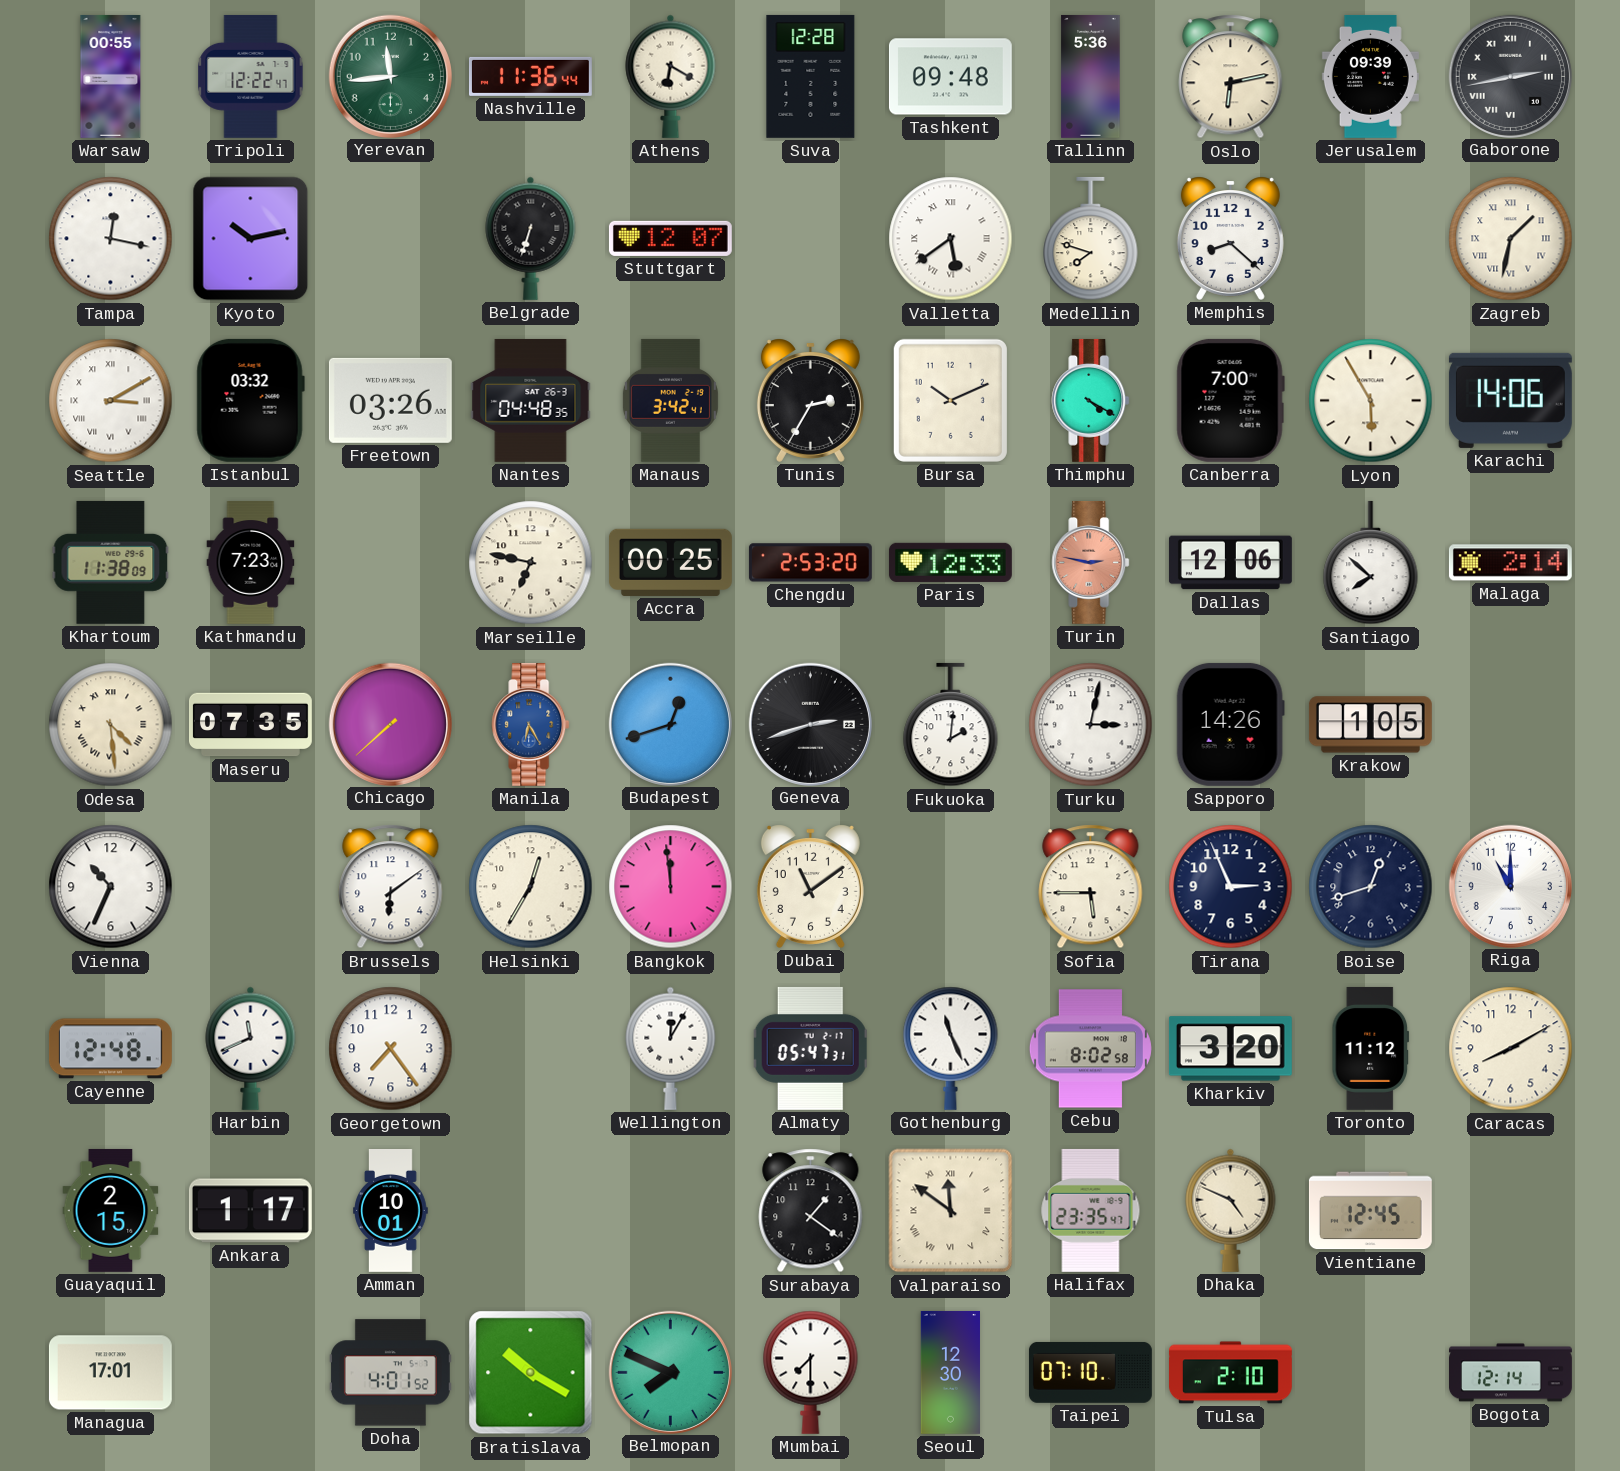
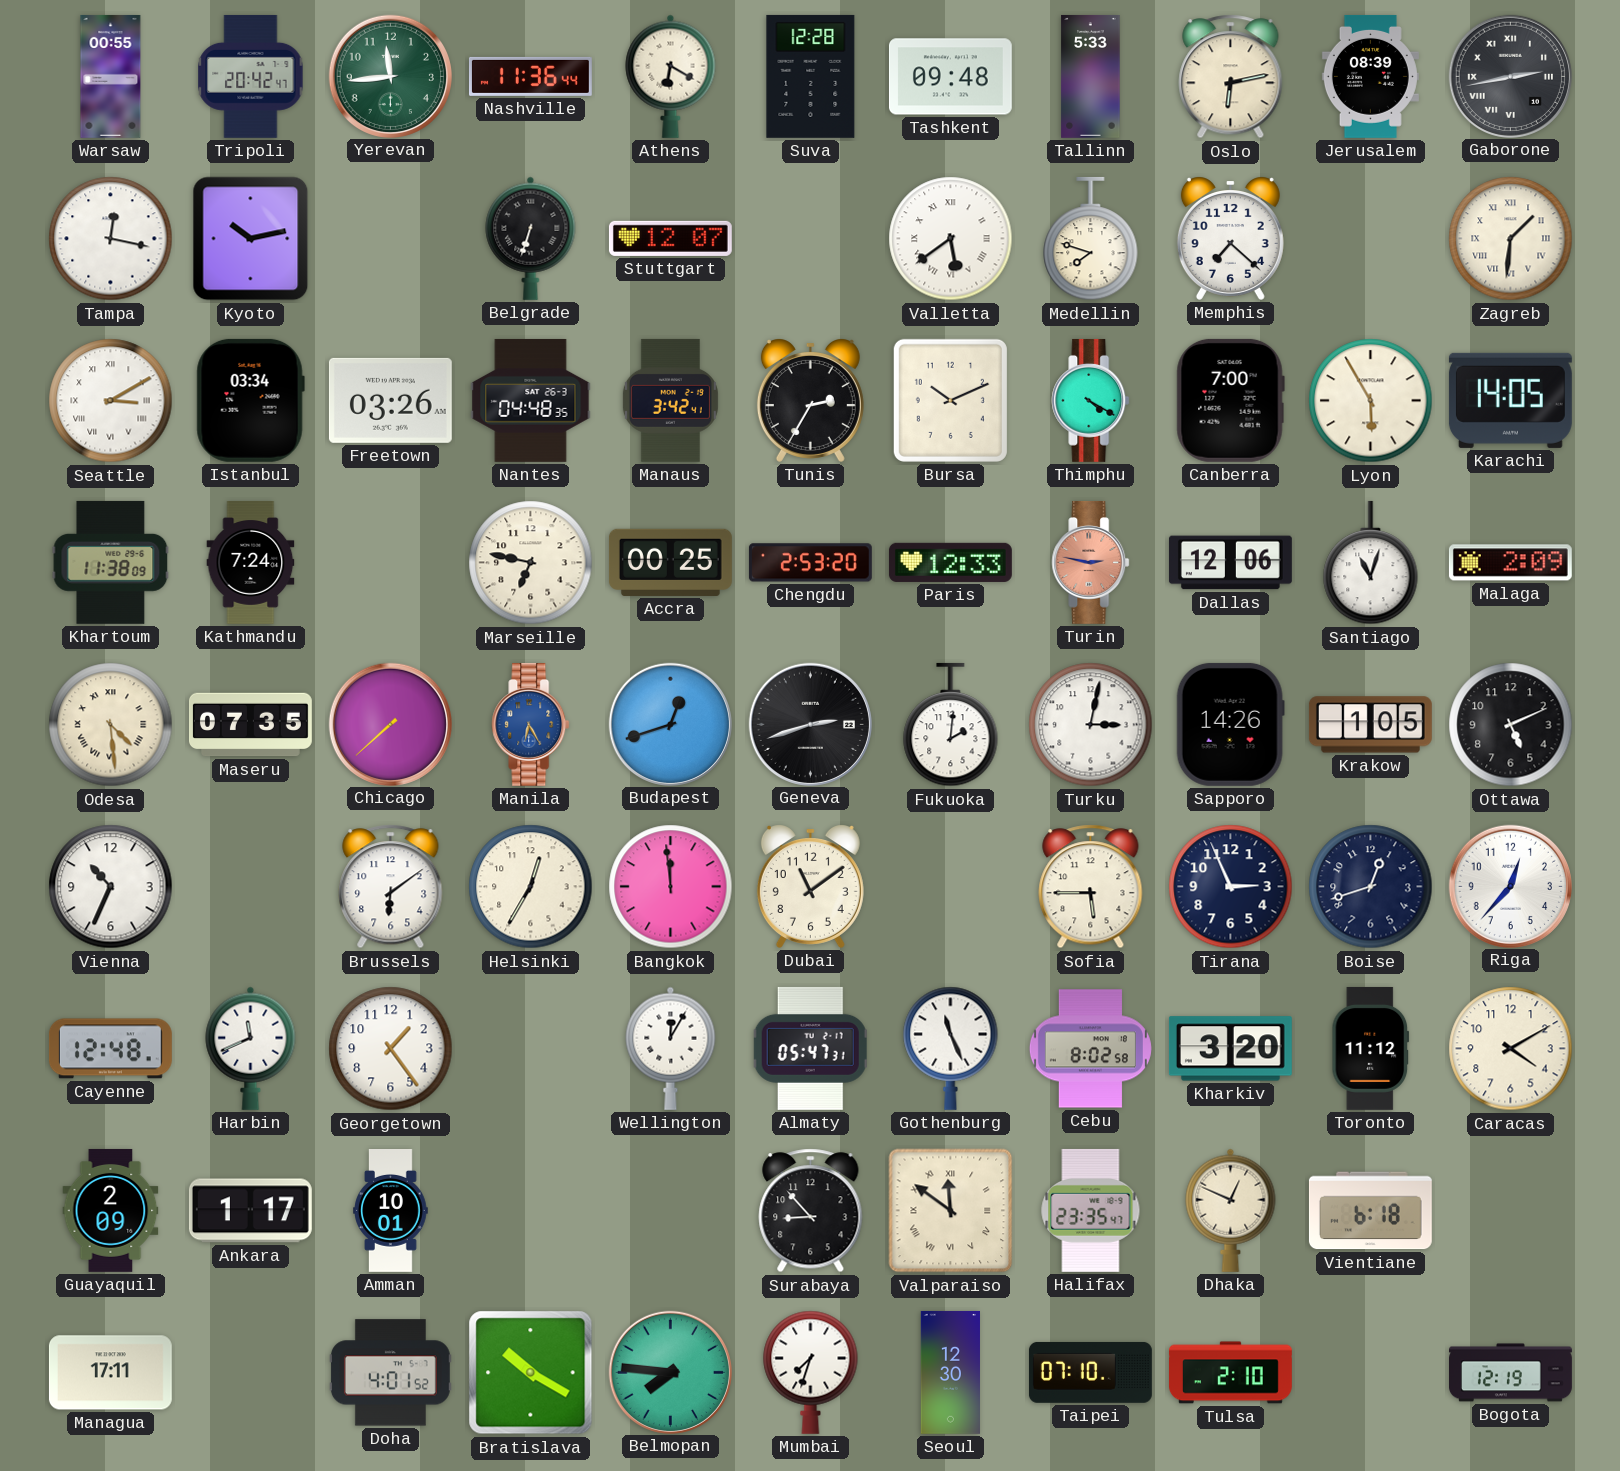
Tripoli: 12:22 -> 20:42 (251, 76)
Tallinn: 5:36 -> 5:33 (1091, 76)
Jerusalem: 09:39 -> 08:39 (1370, 76)
Memphis: 8:22 -> 7:22 (1230, 238)
Zagreb: 1:32 -> 1:31 (1511, 239)
Istanbul: 03:32 -> 03:34 (250, 400)
Karachi: 14:06 -> 14:05 (1510, 400)
Kathmandu: 7:23 -> 7:24 (251, 563)
Santiago: 7:52 -> 11:03 (1371, 563)
Malaga: 2:14 -> 2:09 (1510, 563)
Ottawa: none -> 5:11 (1511, 725)
Riga: 11:00 -> 12:37 (1510, 886)
Georgetown: 7:24 -> 1:24 (391, 1049)
Caracas: 8:10 -> 4:10 (1511, 1049)
Guayaquil: 2:15 -> 2:09 (111, 1210)
Surabaya: 1:21 -> 8:53 (811, 1211)
Dhaka: 4:49 -> 12:49 (1231, 1210)
Vientiane: 12:45 -> 6:18 (1370, 1211)
Managua: 17:01 -> 17:11 (110, 1373)
Belmopan: 7:49 -> 7:46 (670, 1372)
Mumbai: 7:30 -> 7:33 (811, 1372)
Bogota: 12:14 -> 12:19 (1511, 1373)
